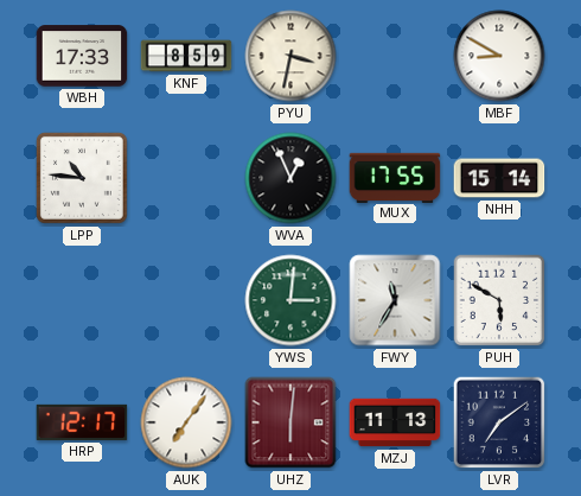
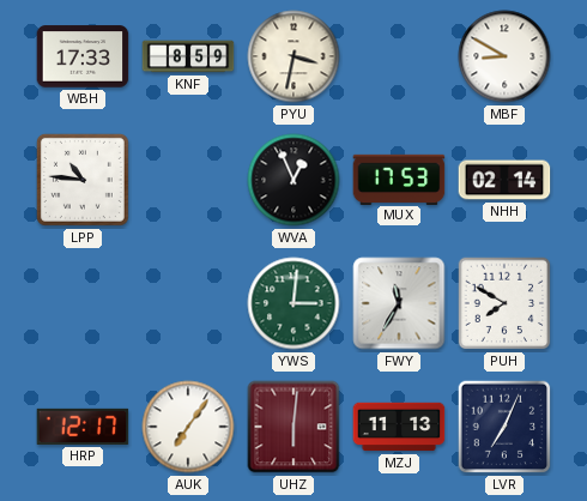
MUX: 17:55 -> 17:53 (399, 179)
NHH: 15:14 -> 02:14 (504, 180)
PUH: 5:50 -> 7:50 (504, 303)
LVR: 7:09 -> 7:04 (504, 427)
